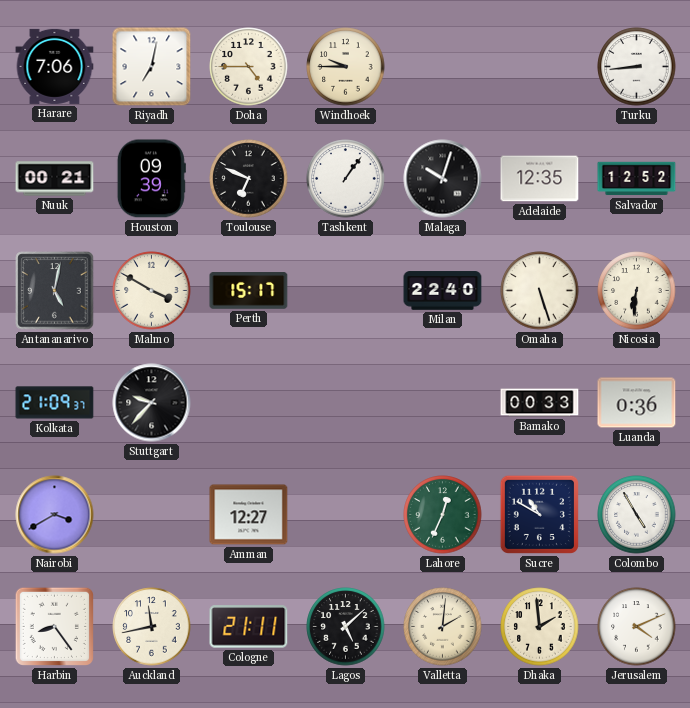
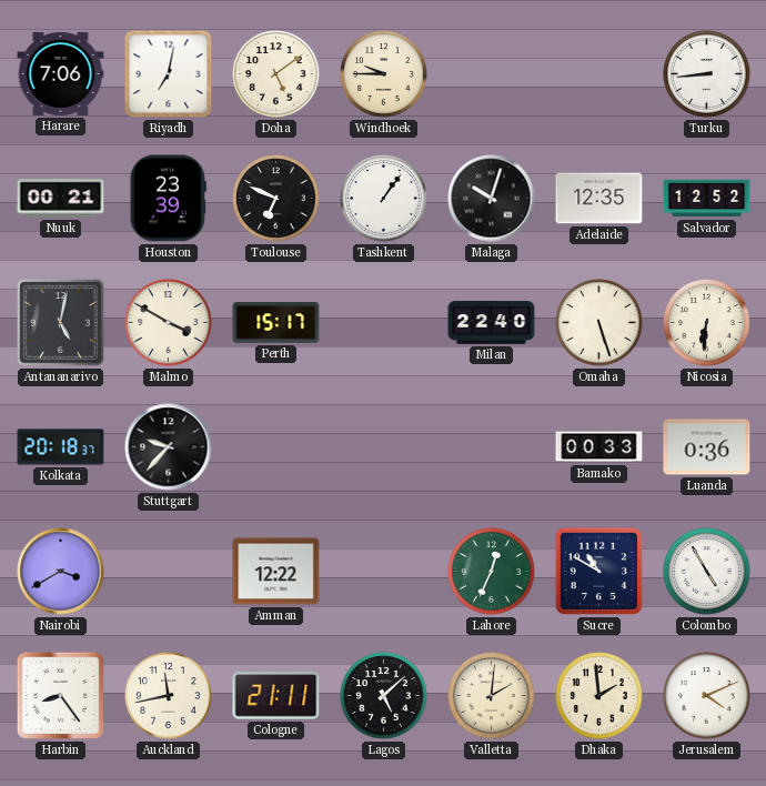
Doha: 4:45 -> 5:09 (276, 74)
Houston: 09:39 -> 23:39 (168, 199)
Kolkata: 21:09 -> 20:18 (61, 447)
Amman: 12:27 -> 12:22 (276, 572)
